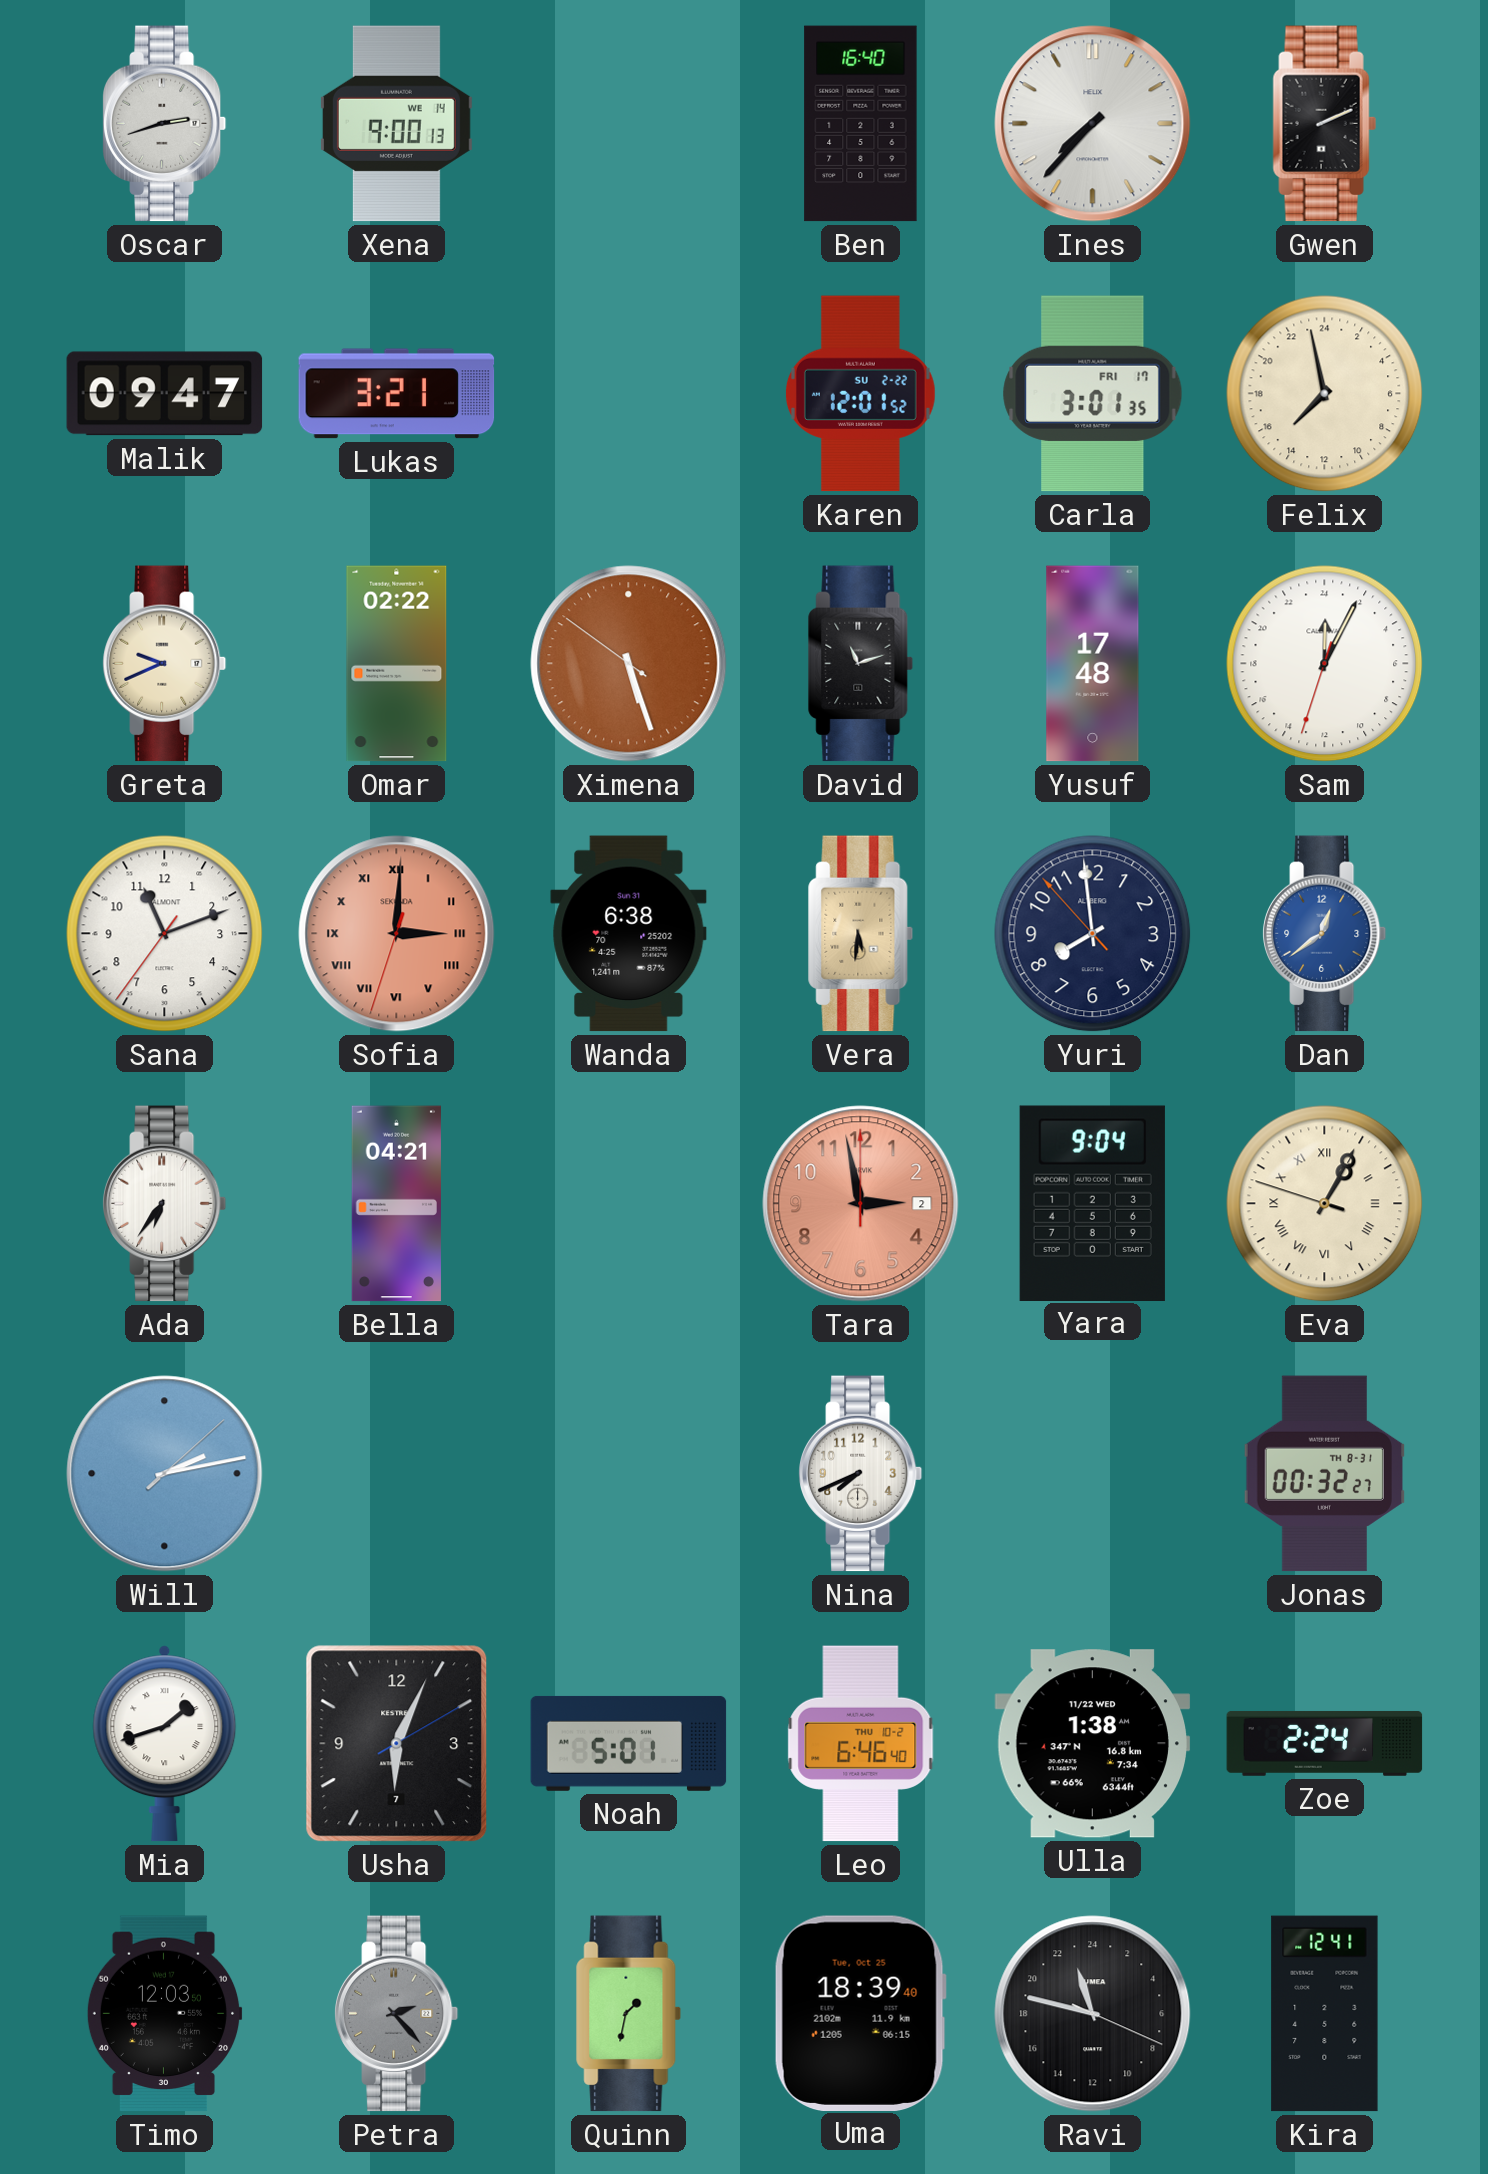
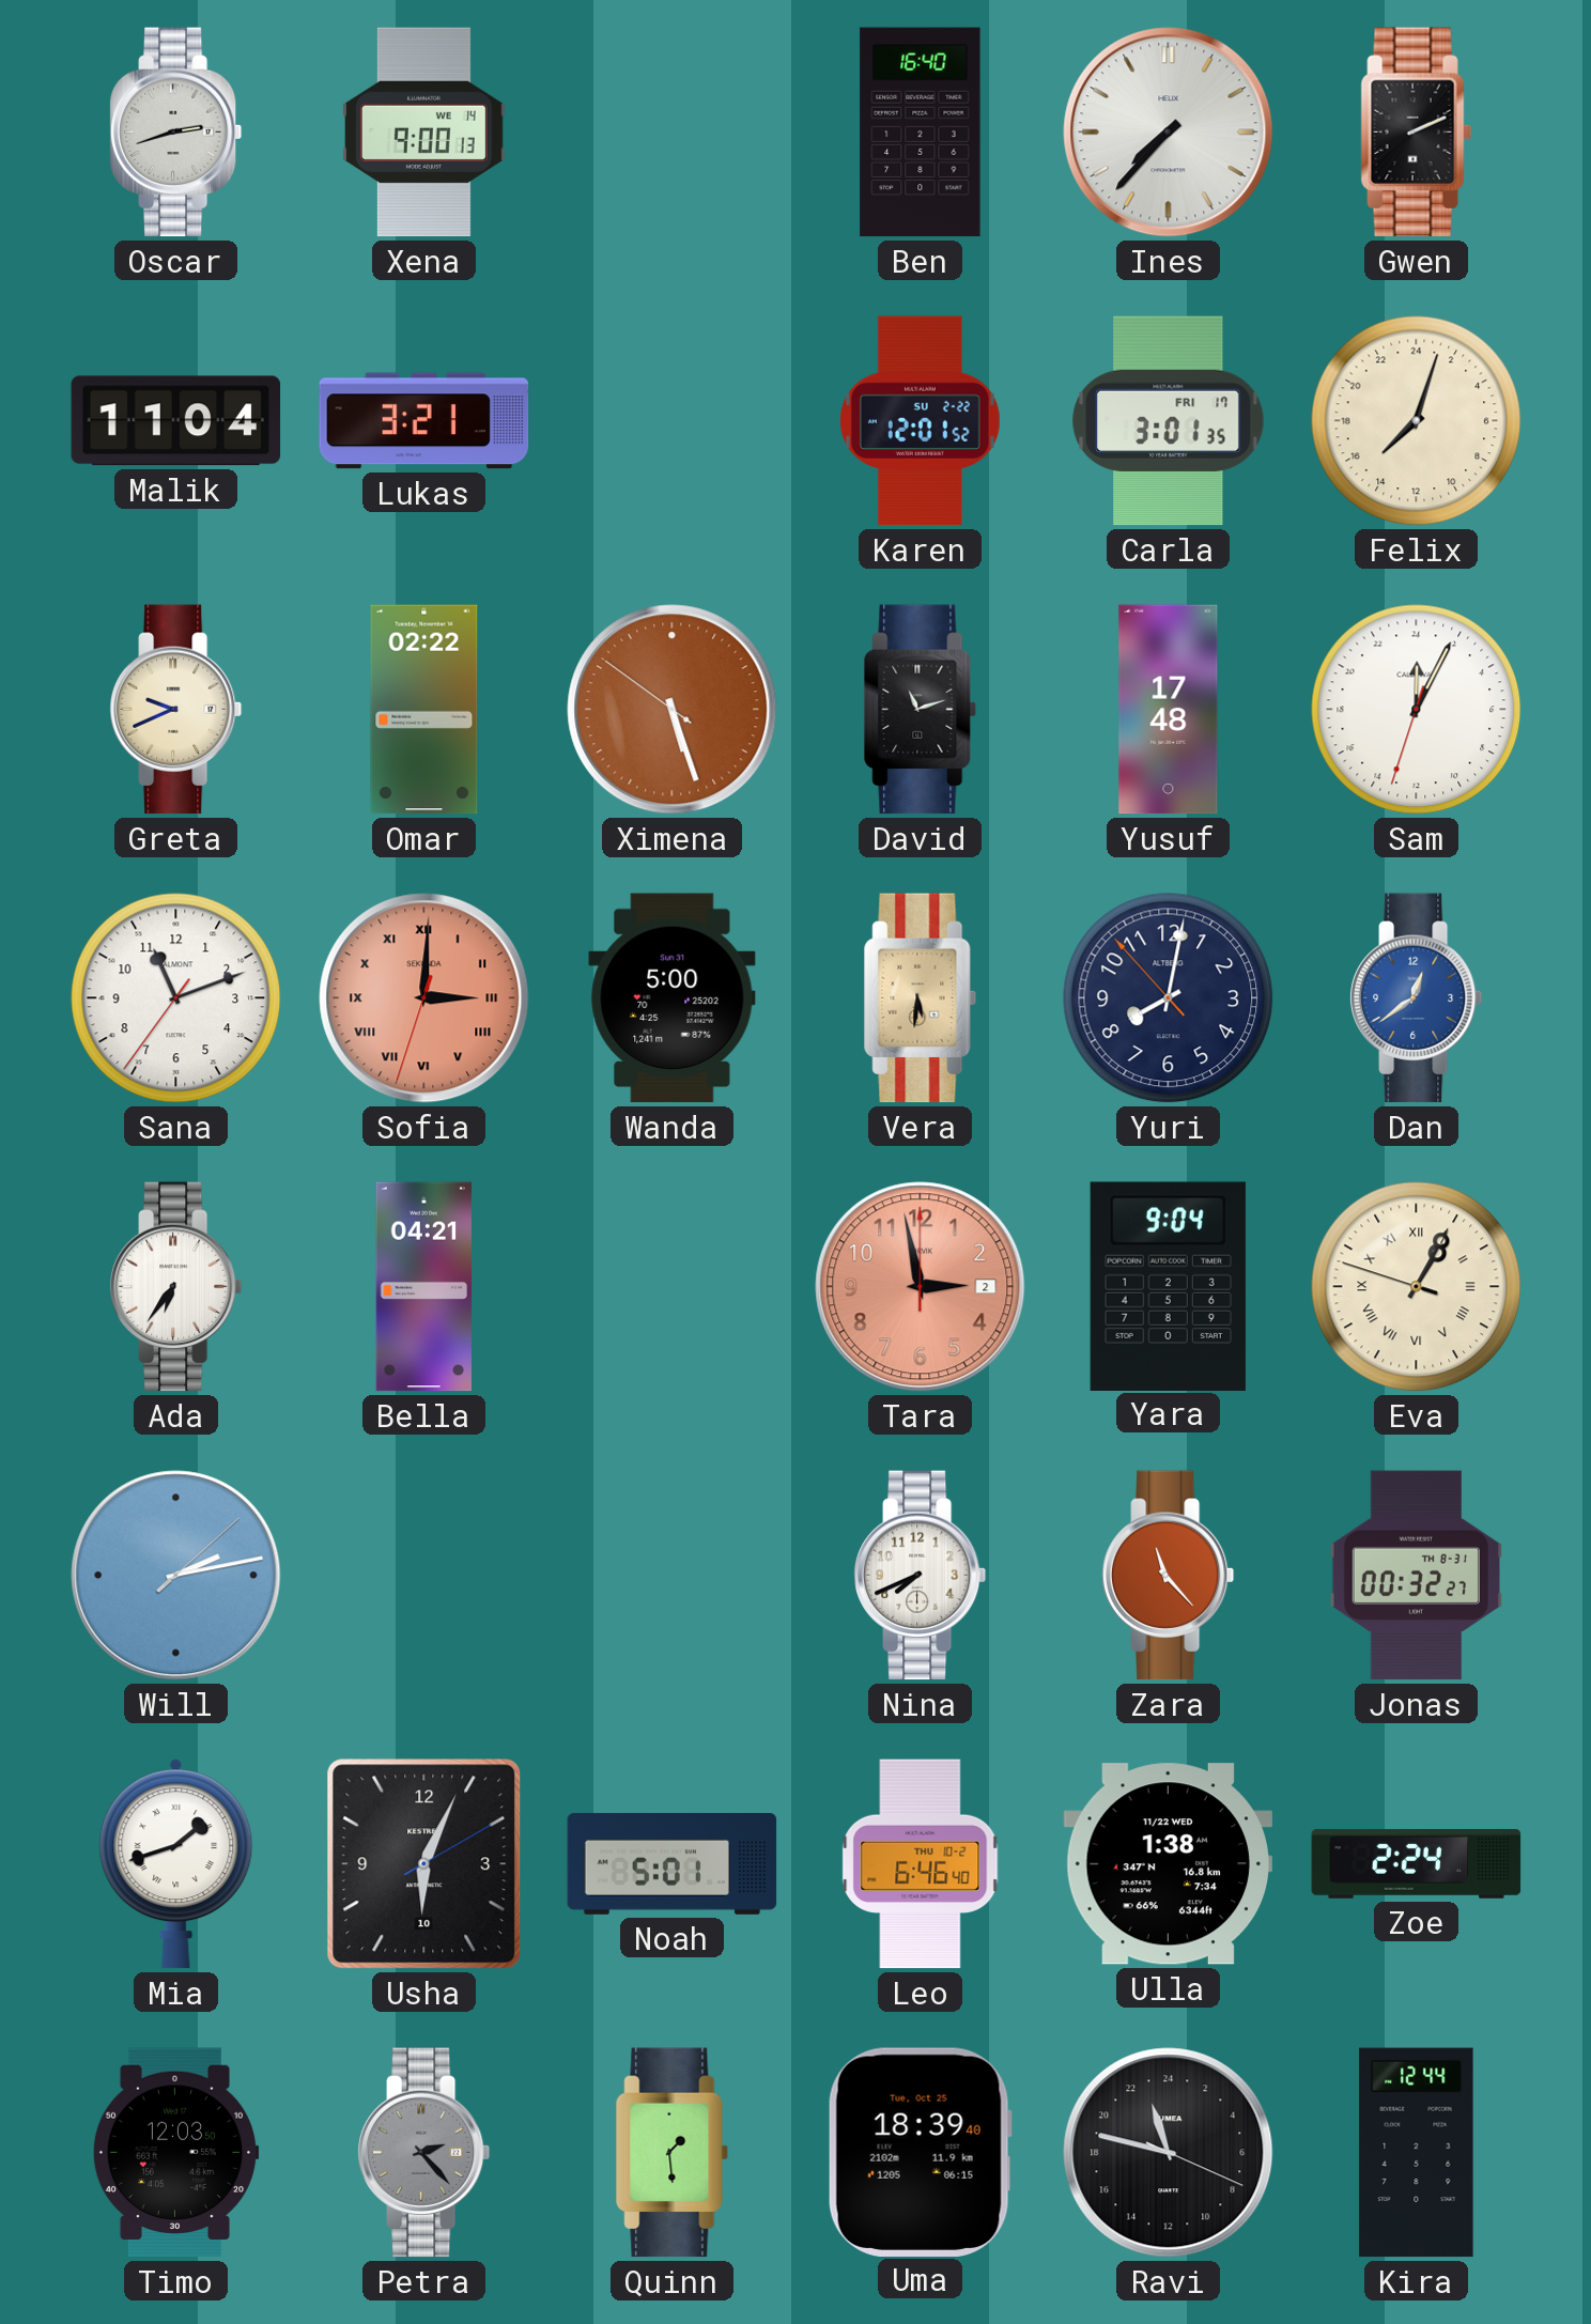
Malik: 09:47 -> 11:04 (176, 421)
Felix: 14:58 -> 15:03 (1417, 421)
Wanda: 6:38 -> 5:00 (673, 998)
Yuri: 7:58 -> 8:01 (1169, 998)
Zara: none -> 11:23 (1168, 1576)
Usha date: 7 -> 10 (424, 1864)
Quinn: 1:32 -> 1:29 (671, 2153)
Kira: 12:41 -> 12:44 (1417, 2153)
